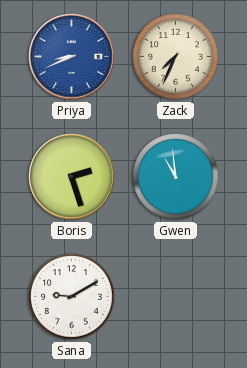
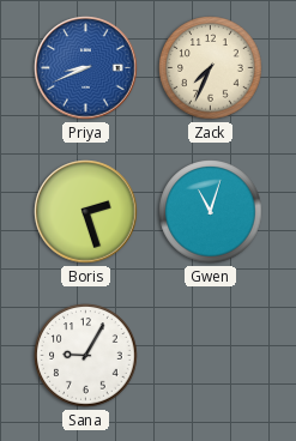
Gwen: 10:59 -> 11:03 (211, 212)
Sana: 9:10 -> 9:05 (86, 356)
